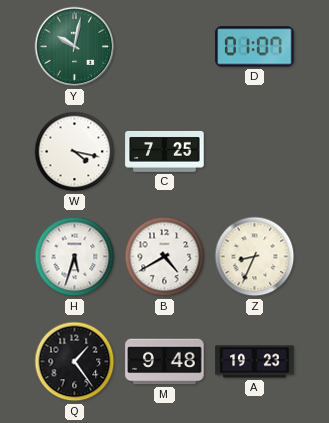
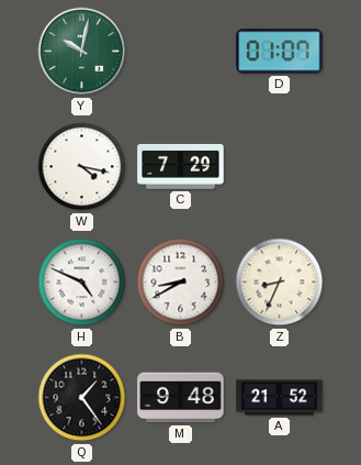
C: 7:25 -> 7:29 (181, 166)
H: 5:33 -> 4:49 (82, 283)
B: 4:40 -> 8:40 (181, 283)
A: 19:23 -> 21:52 (280, 398)
